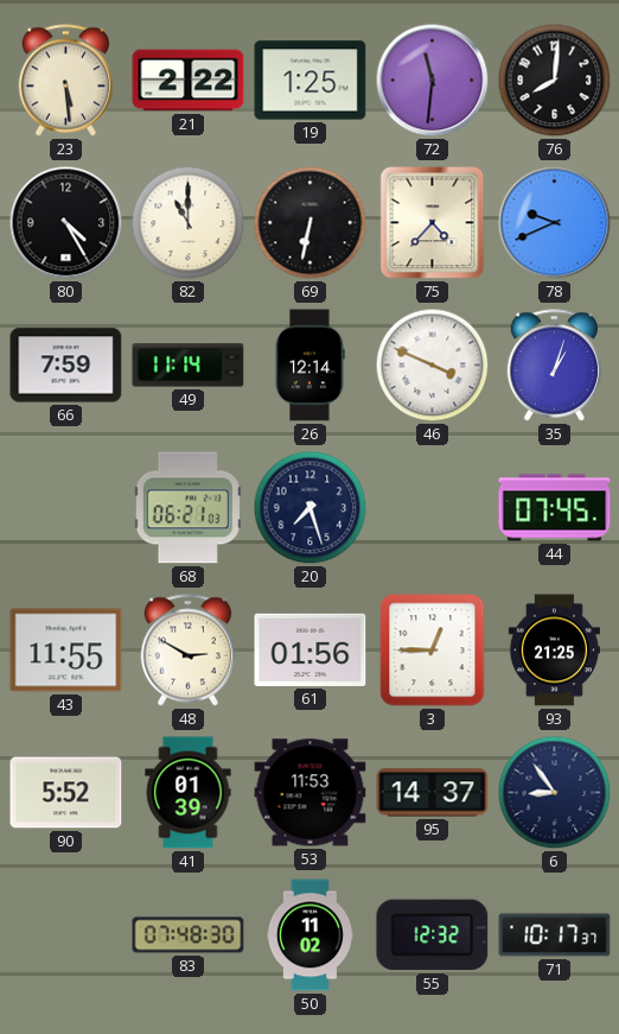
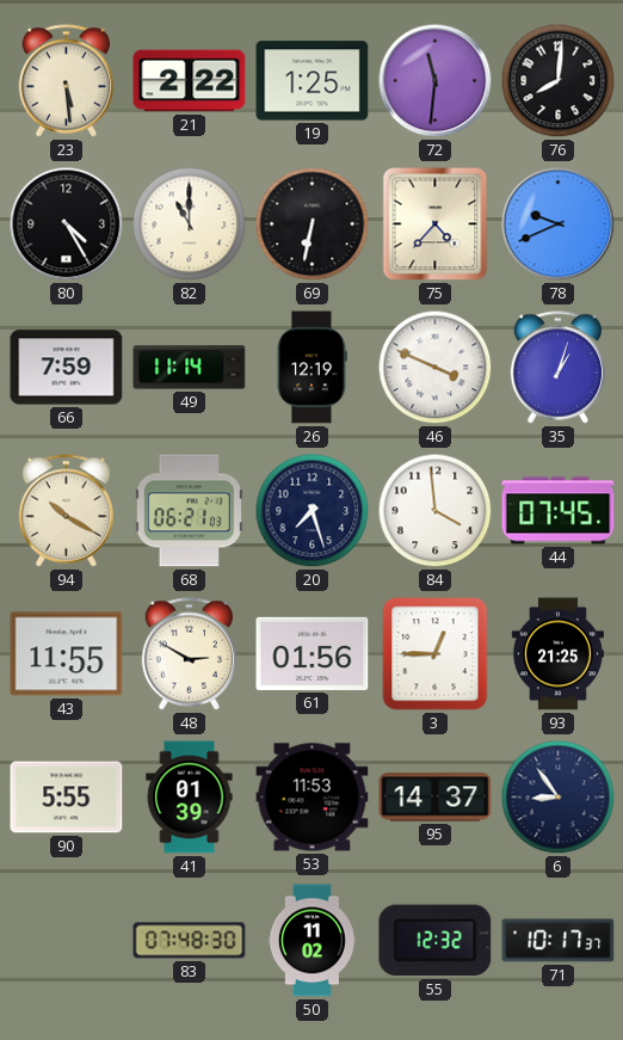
26: 12:14 -> 12:19 (311, 368)
94: none -> 10:20 (66, 511)
84: none -> 3:59 (436, 511)
90: 5:52 -> 5:55 (67, 798)
